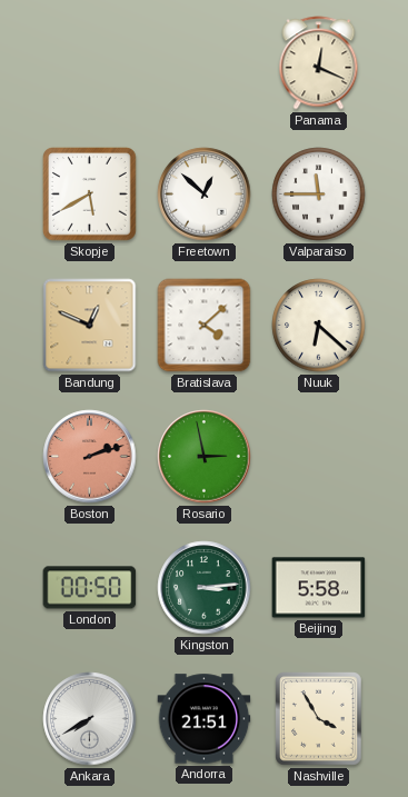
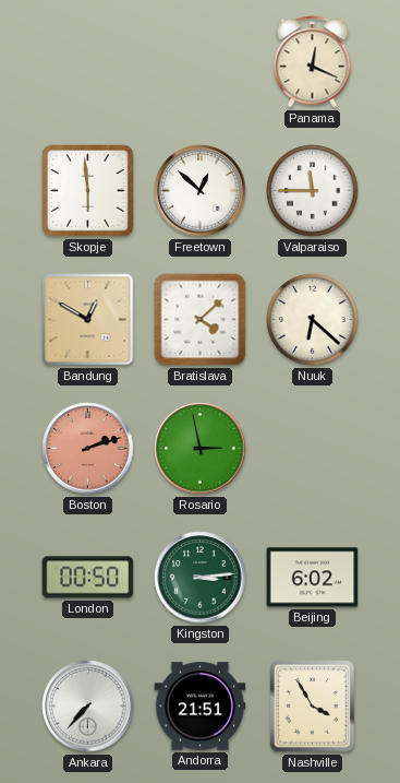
Skopje: 5:40 -> 5:59 (88, 191)
Bandung: 12:49 -> 12:50 (88, 320)
Beijing: 5:58 -> 6:02 (313, 578)
Ankara: 7:40 -> 7:37 (88, 707)
